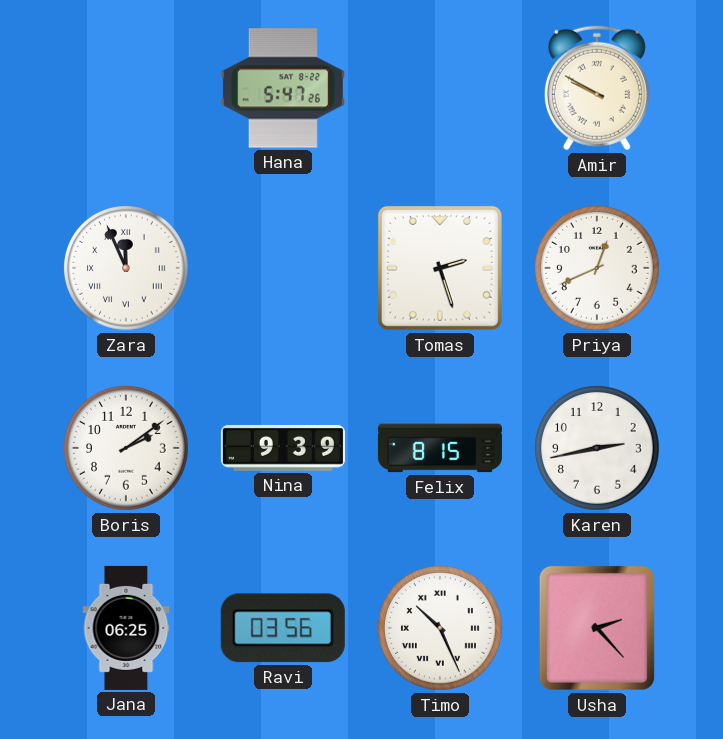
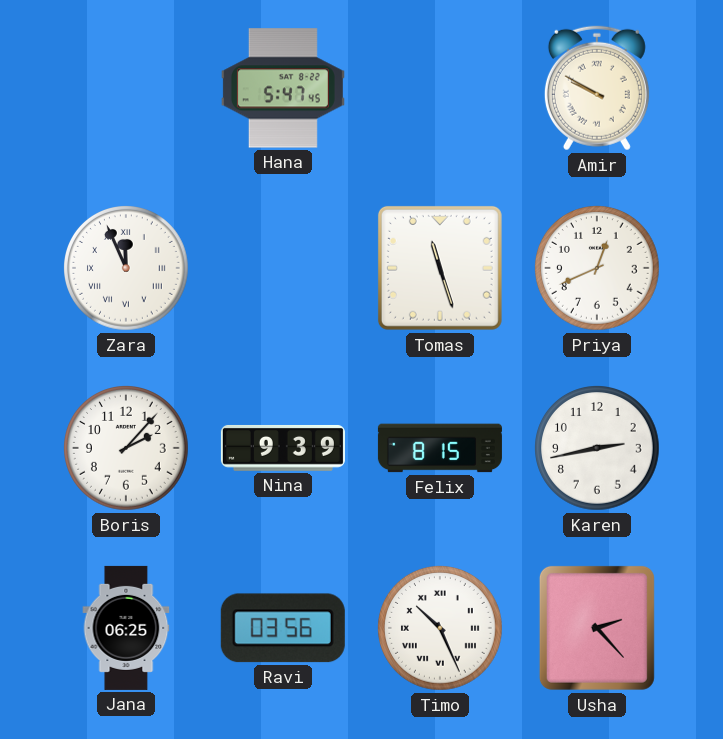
Hana: 5:47:26 -> 5:47:45 (283, 88)
Tomas: 2:27 -> 11:27 (440, 268)
Boris: 2:09 -> 2:07 (127, 449)
